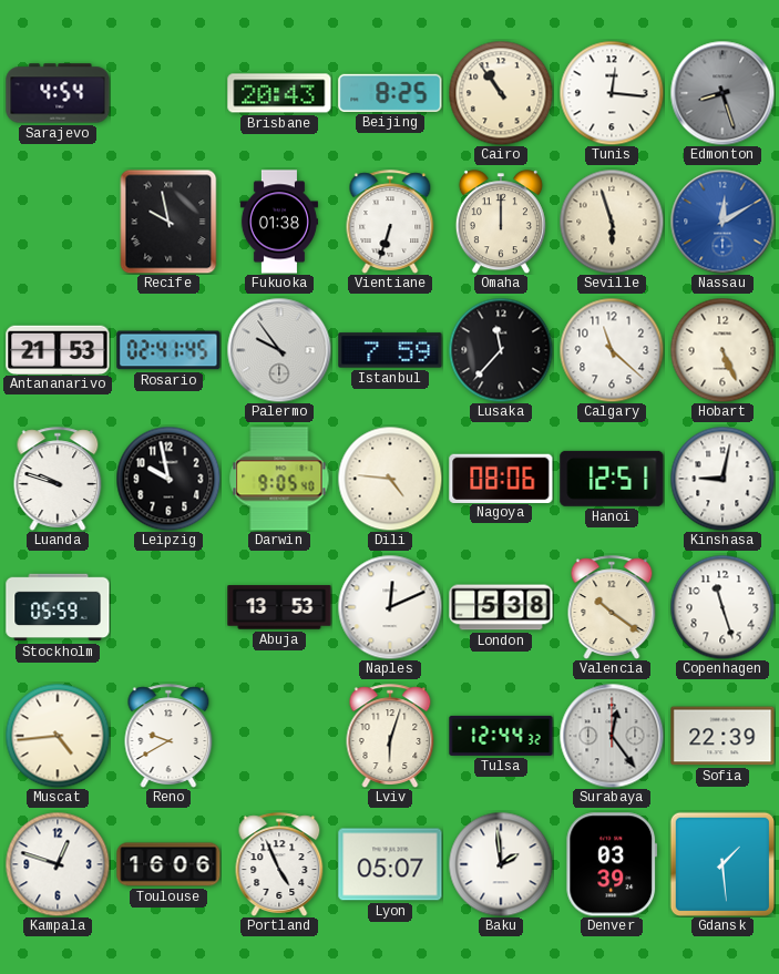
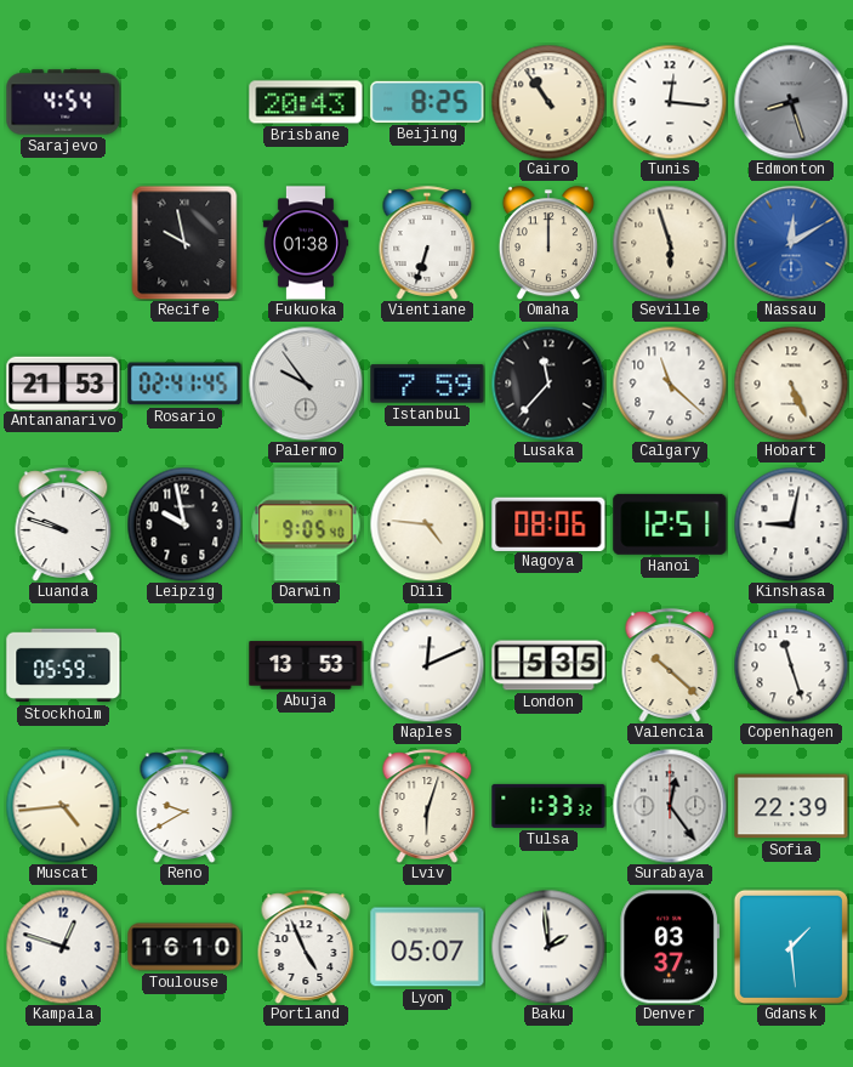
London: 5:38 -> 5:35 (548, 665)
Valencia: 10:21 -> 10:22 (670, 665)
Tulsa: 12:44 -> 1:33 (548, 806)
Toulouse: 16:06 -> 16:10 (184, 947)
Denver: 03:39 -> 03:37 (670, 947)
